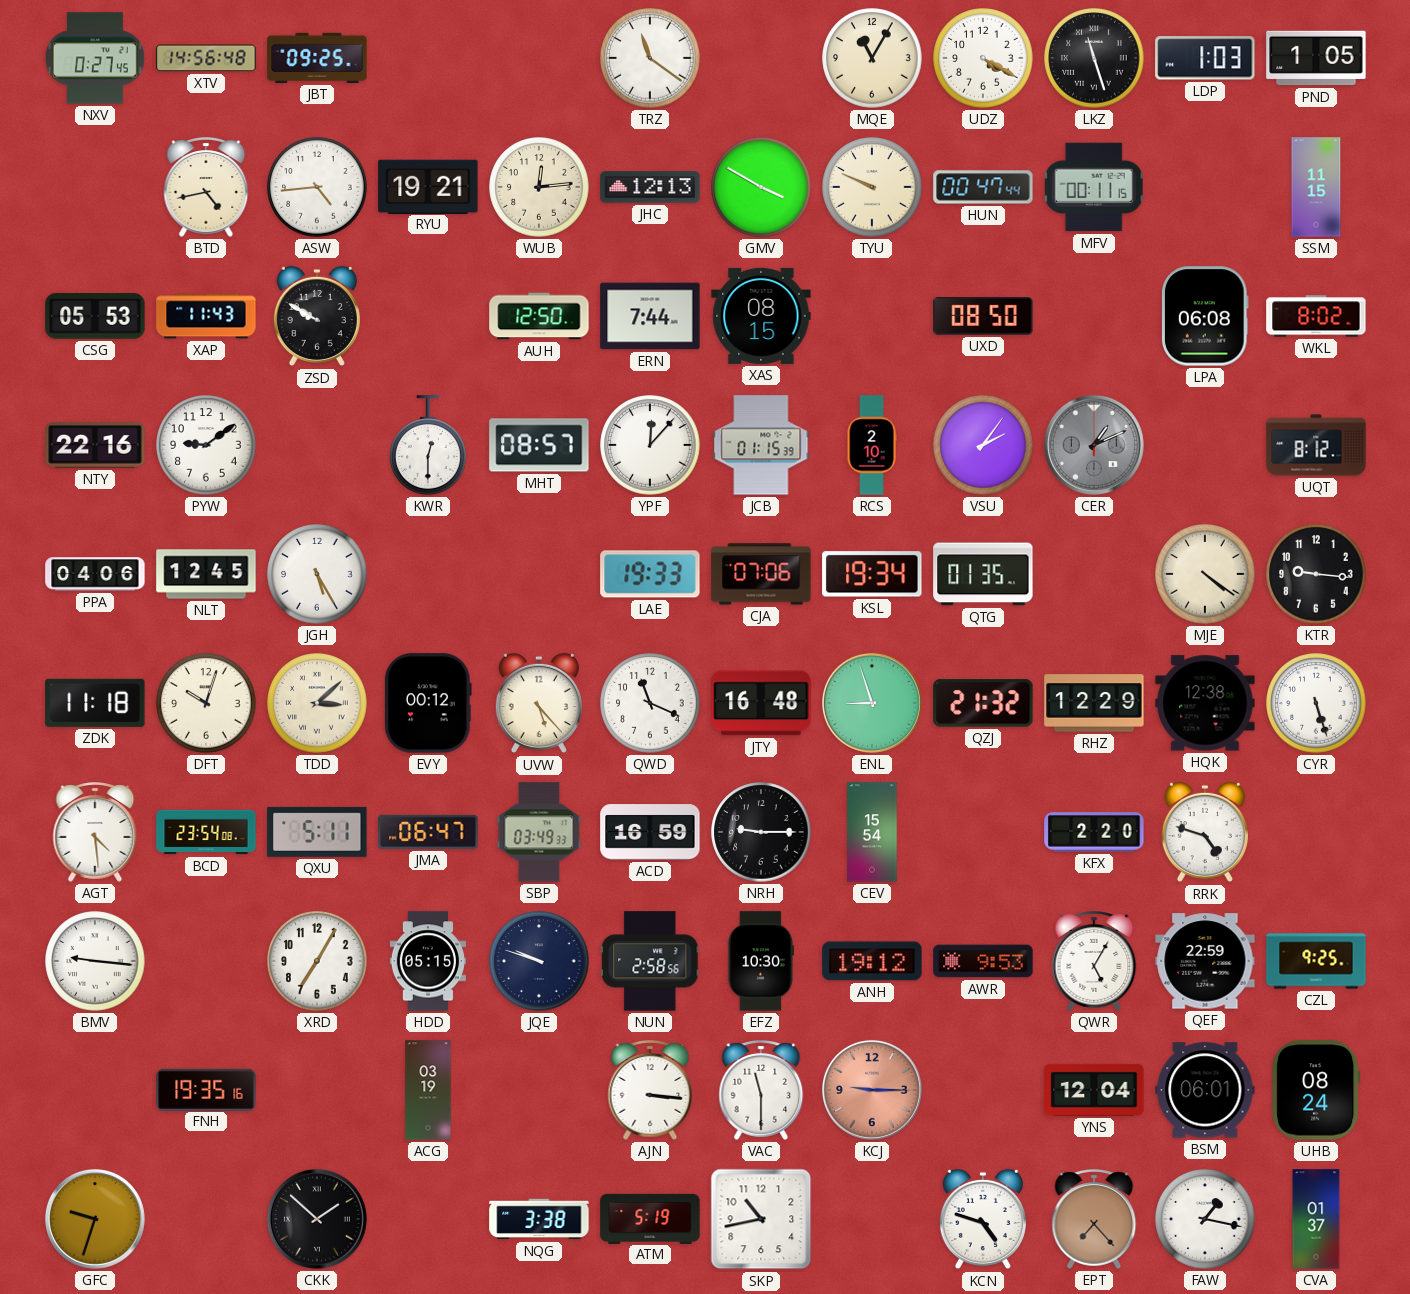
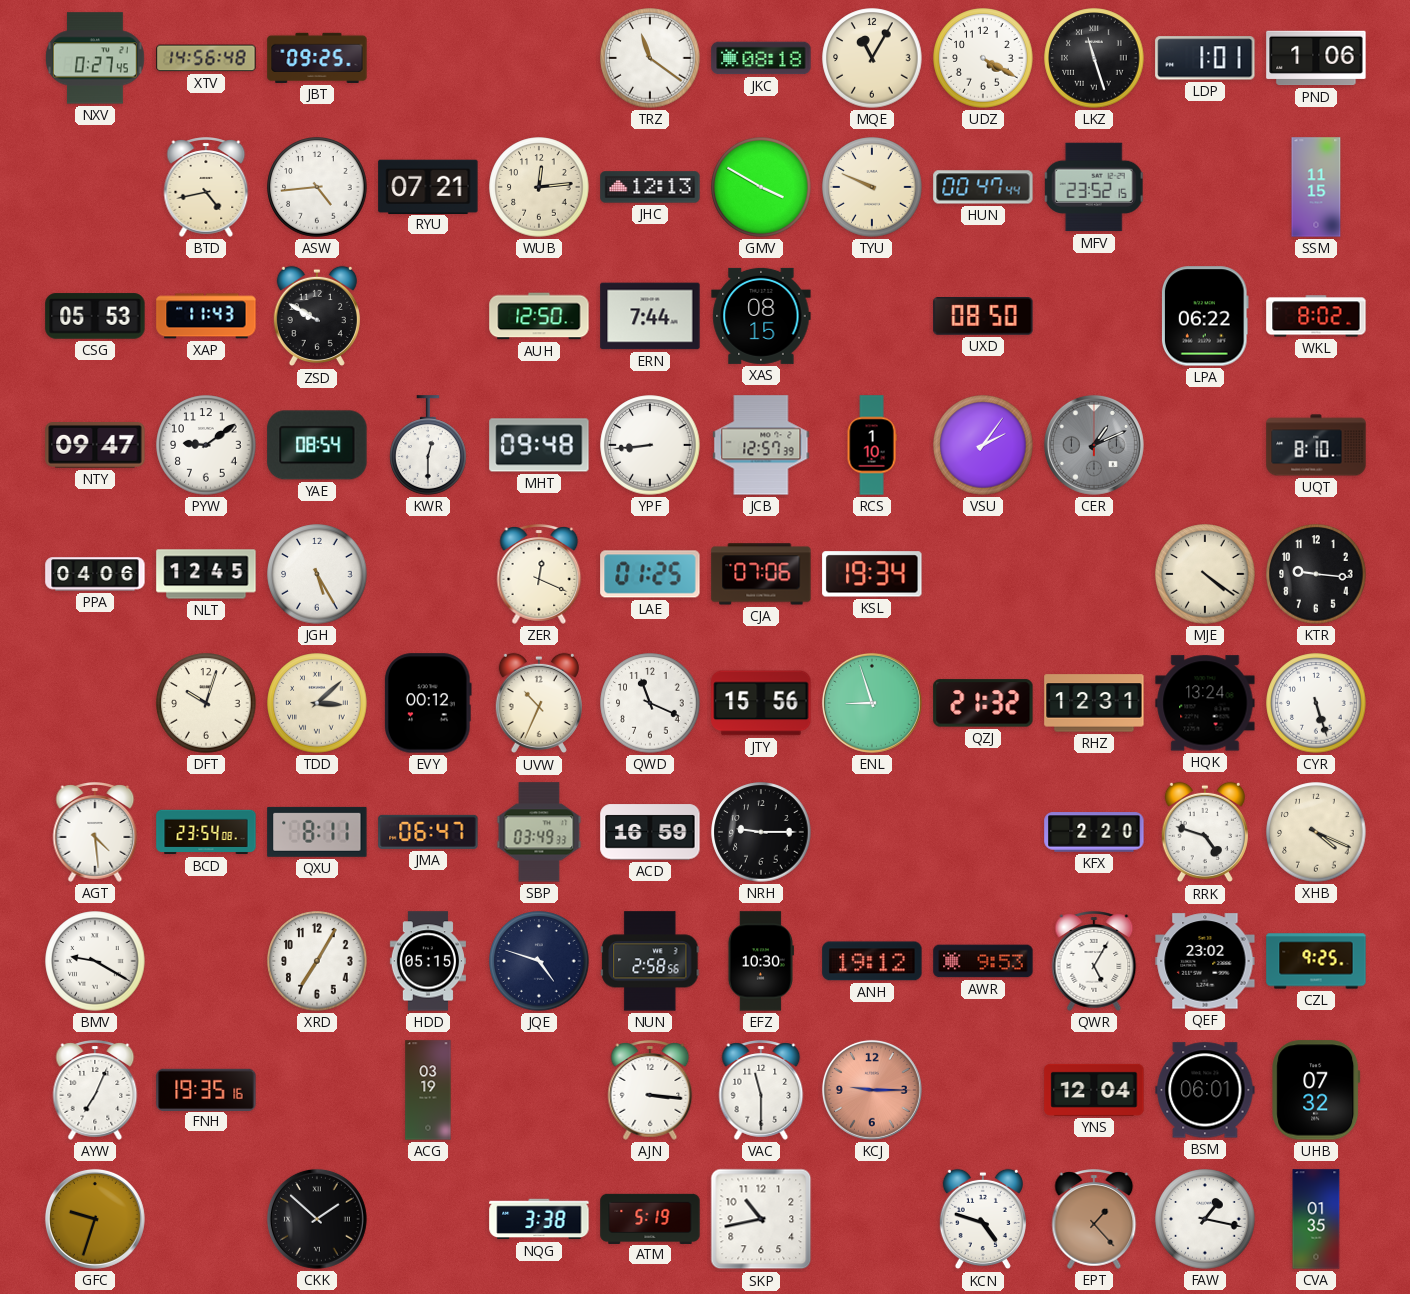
JKC: none -> 08:18 (761, 58)
LDP: 1:03 -> 1:01 (1205, 58)
PND: 1:05 -> 1:06 (1316, 58)
RYU: 19:21 -> 07:21 (428, 186)
MFV: 00:11 -> 23:52 (1094, 187)
LPA: 06:08 -> 06:22 (1205, 316)
NTY: 22:16 -> 09:47 (95, 446)
YAE: none -> 08:54 (317, 445)
MHT: 08:57 -> 09:48 (539, 445)
YPF: 12:07 -> 8:44 (650, 445)
JCB: 01:15 -> 12:57 (761, 445)
RCS: 2:10 -> 1:10 (872, 445)
UQT: 8:12 -> 8:10 (1316, 445)
ZER: none -> 12:19 (539, 574)
LAE: 19:33 -> 01:25 (650, 574)
QTG: 01:35 -> none (983, 574)
ZDK: 11:18 -> none (95, 703)
UVW: 5:23 -> 10:34 (539, 703)
JTY: 16:48 -> 15:56 (761, 703)
RHZ: 12:29 -> 12:31 (1094, 703)
HQK: 12:38 -> 13:24 (1205, 703)
QXU: 5:11 -> 8:11 (317, 832)
CEV: 15:54 -> none (872, 832)
XHB: none -> 4:19 (1316, 832)
BMV: 9:16 -> 9:20 (95, 961)
JQE: 9:48 -> 4:48 (539, 961)
QEF: 22:59 -> 23:02 (1205, 961)
AYW: none -> 7:04 (95, 1090)
UHB: 08:24 -> 07:32 (1316, 1090)
EPT: 7:23 -> 1:23 (1094, 1219)
CVA: 01:37 -> 01:35 (1316, 1219)
